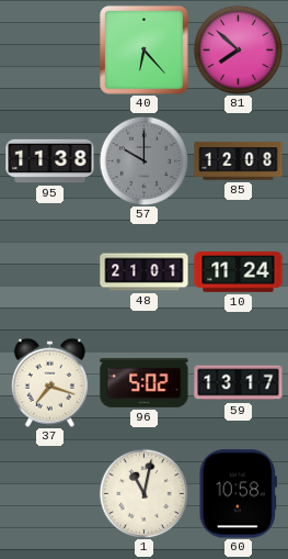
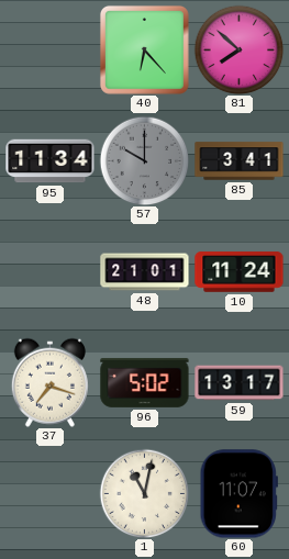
95: 11:38 -> 11:34 (51, 161)
85: 12:08 -> 3:41 (240, 161)
60: 10:58 -> 11:07 (238, 494)
